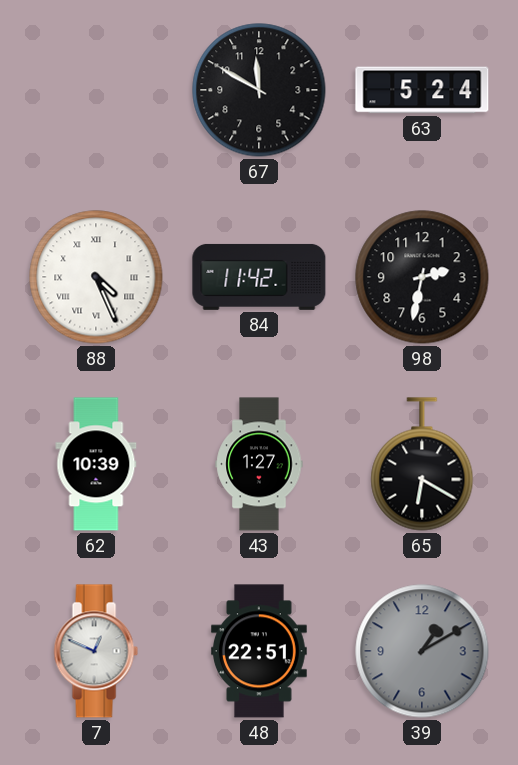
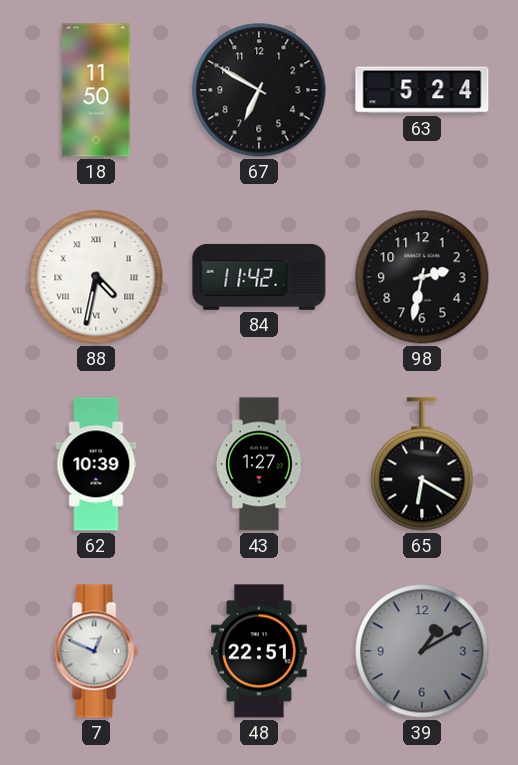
18: none -> 11:50 (96, 90)
67: 11:50 -> 6:50 (259, 90)
88: 4:26 -> 4:32 (96, 277)
